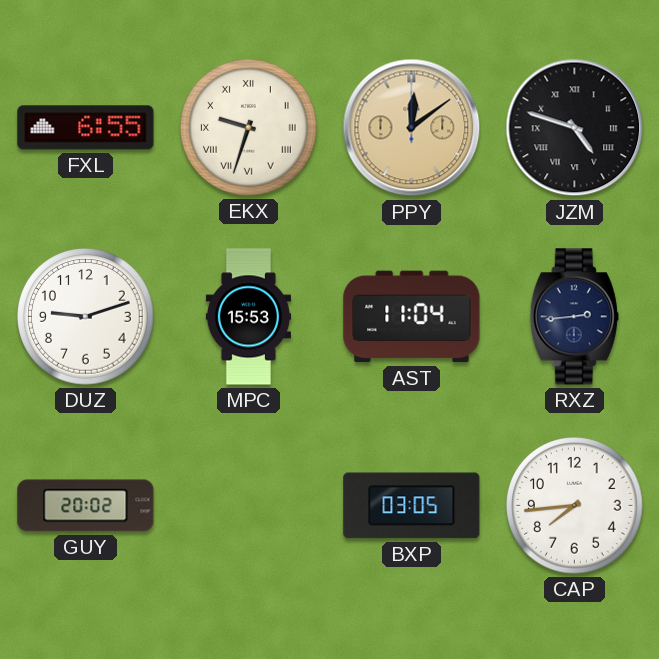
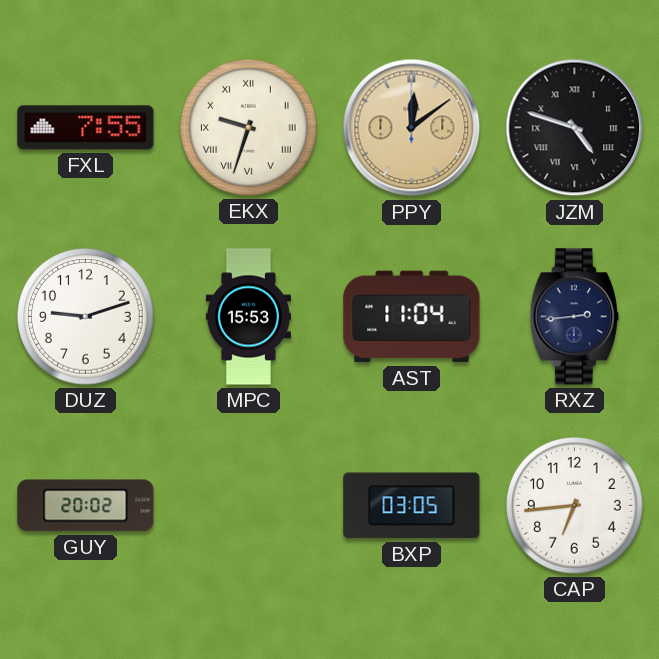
FXL: 6:55 -> 7:55 (86, 128)
CAP: 7:44 -> 6:44 (575, 506)
